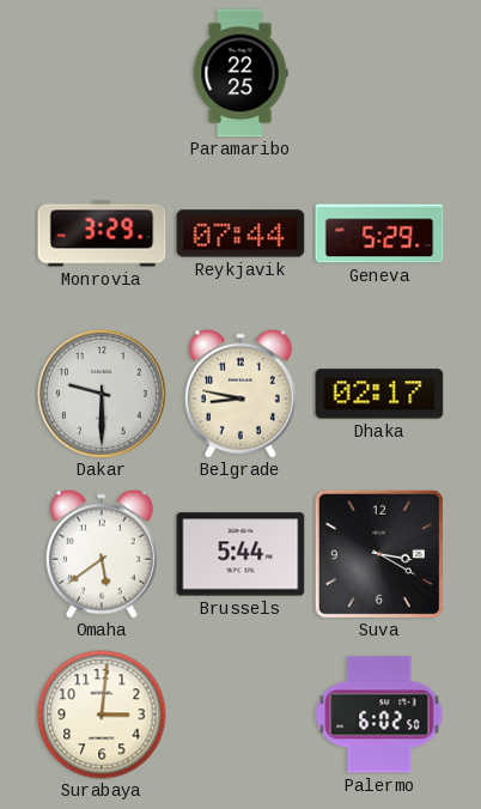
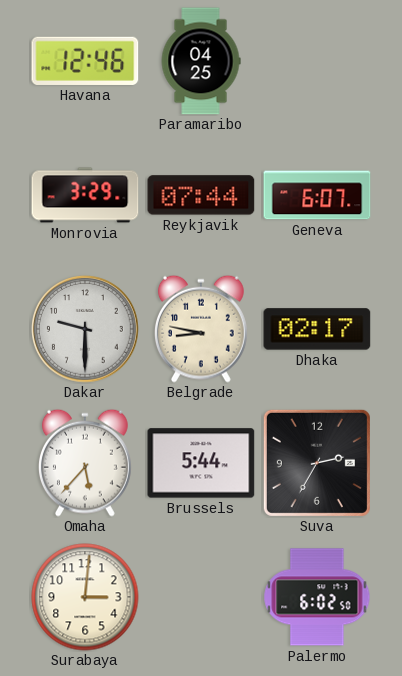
Havana: none -> 12:46 (85, 61)
Paramaribo: 22:25 -> 04:25 (201, 61)
Geneva: 5:29 -> 6:07 (317, 195)
Omaha: 5:39 -> 5:37 (85, 463)
Suva: 3:20 -> 2:35 (317, 463)
